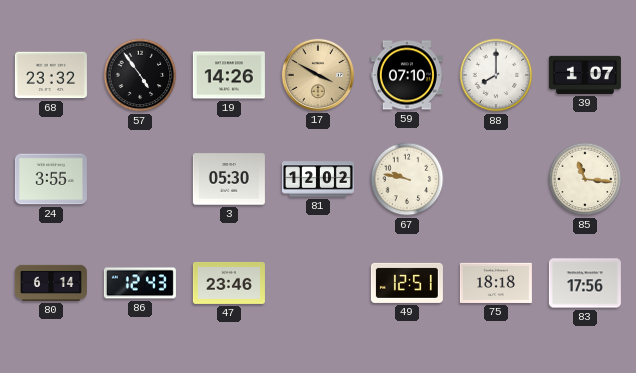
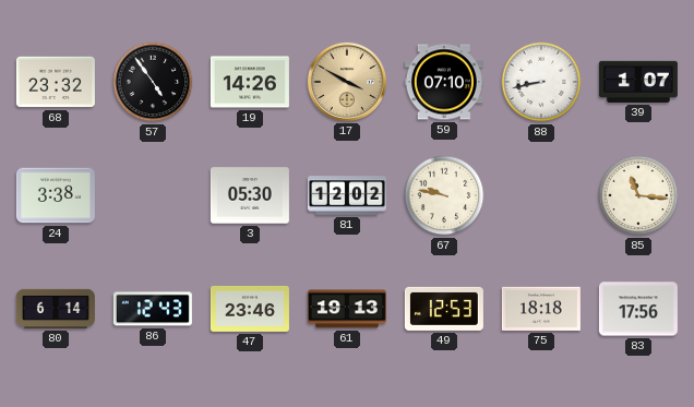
88: 8:00 -> 8:43 (541, 82)
24: 3:55 -> 3:38 (56, 195)
61: none -> 19:13 (347, 309)
49: 12:51 -> 12:53 (444, 309)
